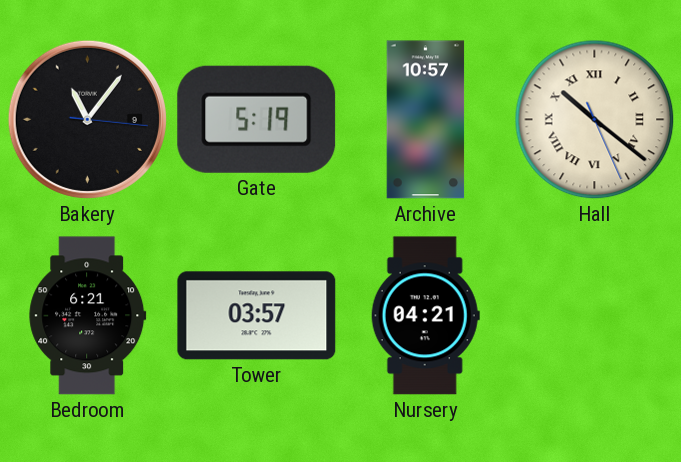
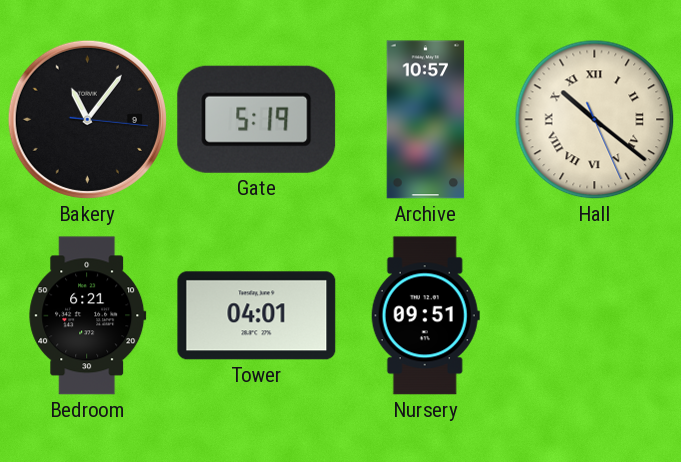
Tower: 03:57 -> 04:01 (257, 316)
Nursery: 04:21 -> 09:51 (425, 316)
